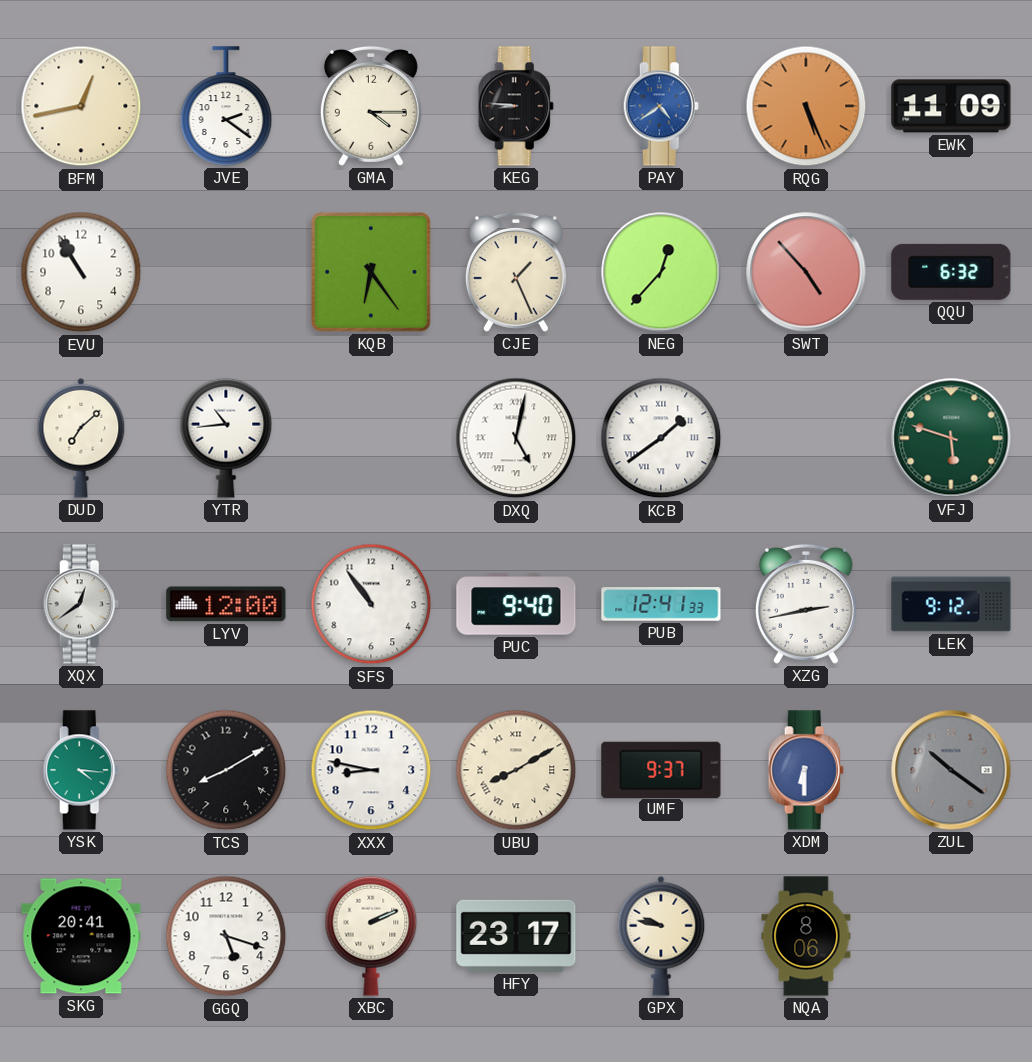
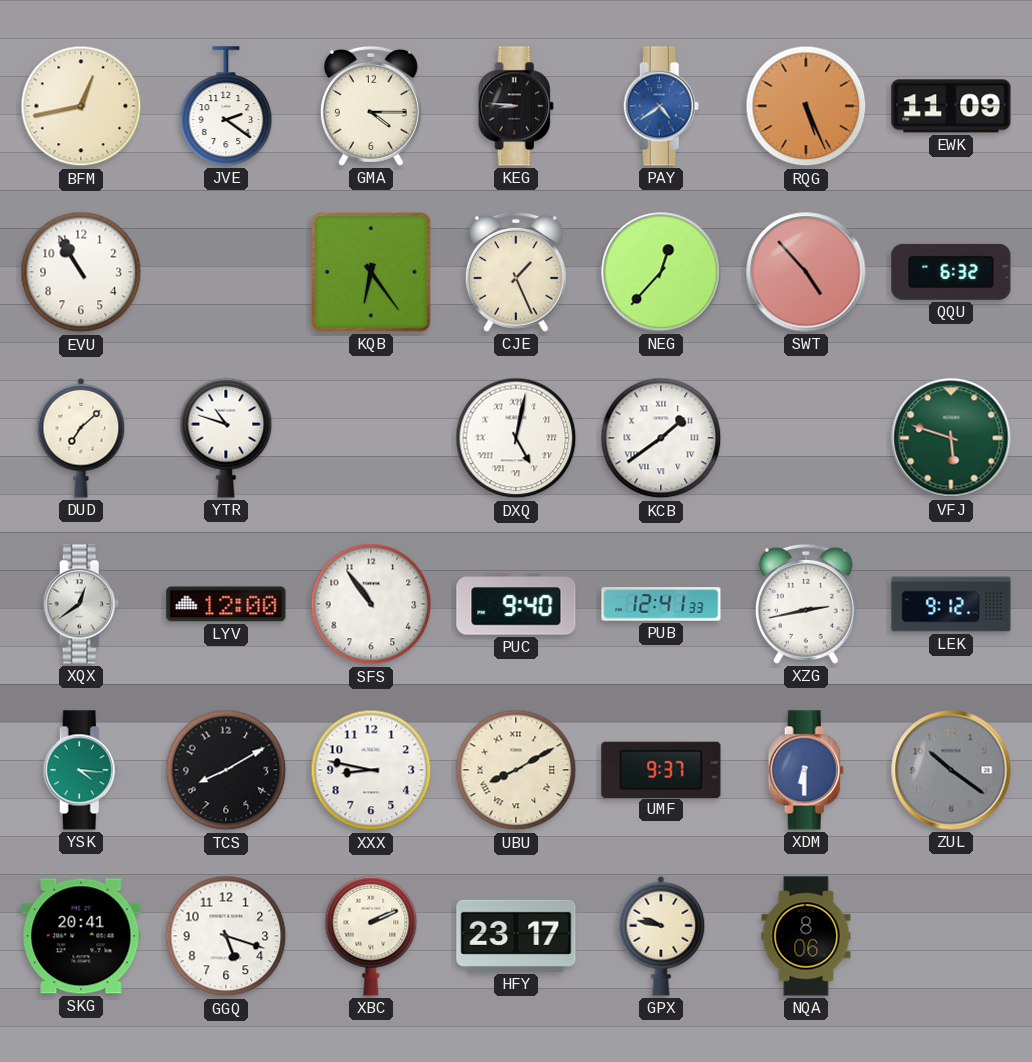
YTR: 10:44 -> 10:48 (226, 438)
